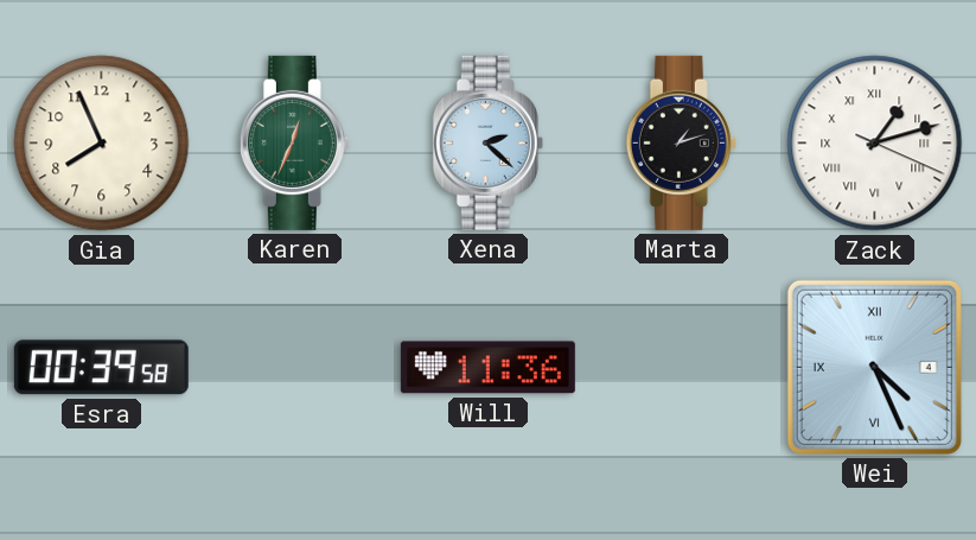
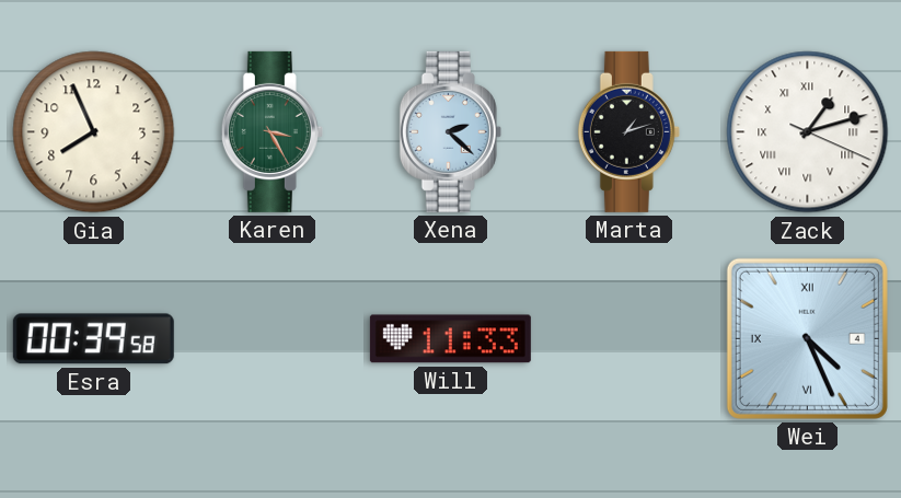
Karen: 12:34 -> 3:25 (272, 131)
Will: 11:36 -> 11:33 (450, 339)
